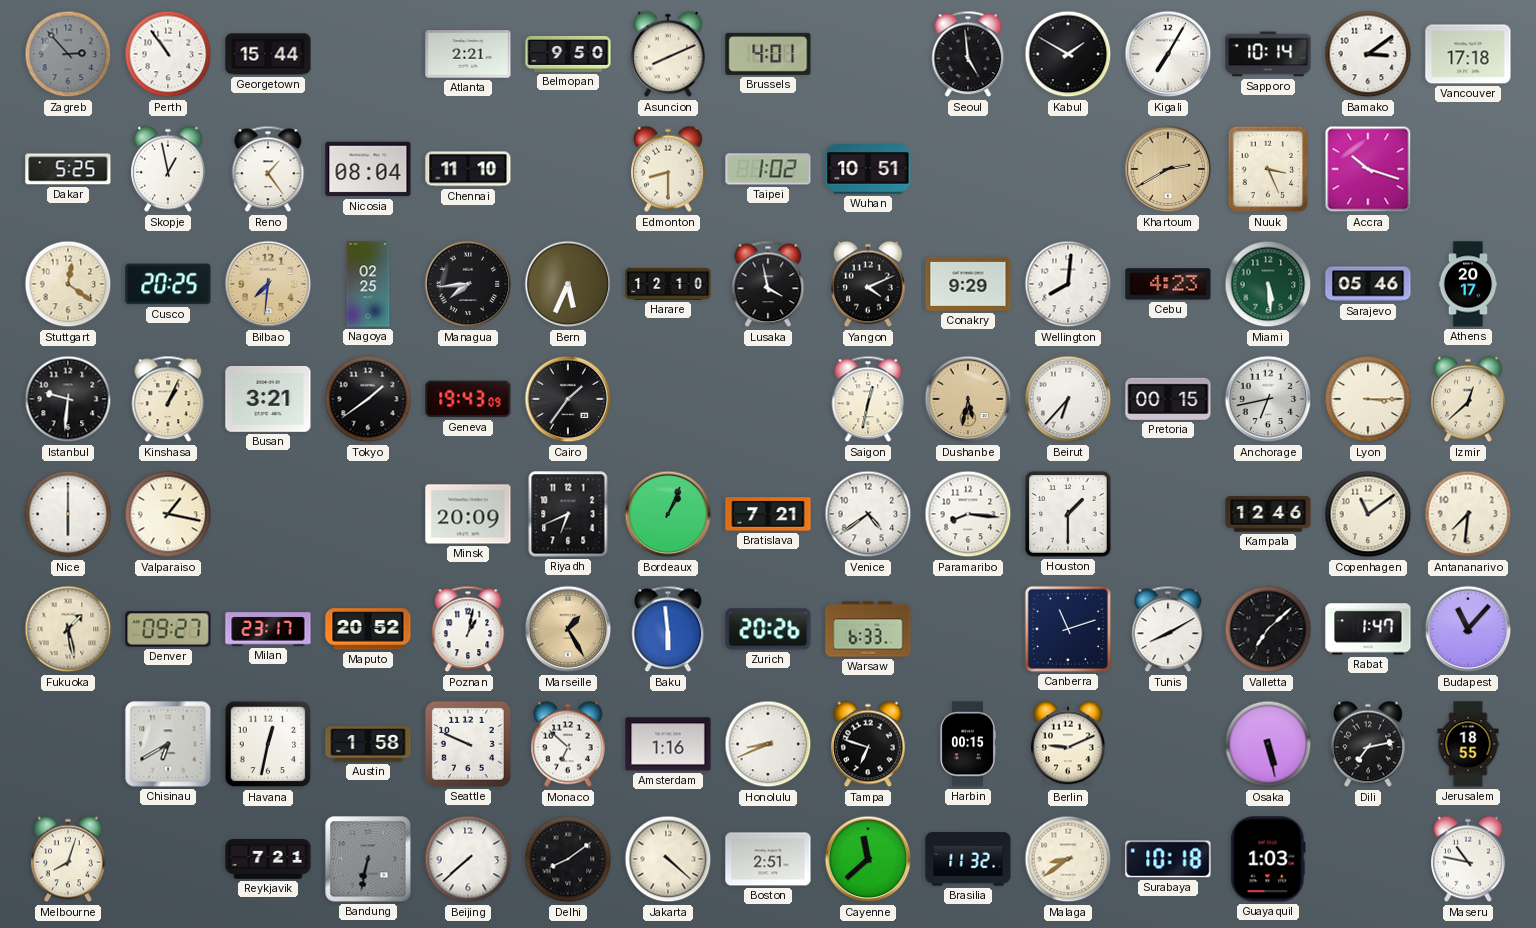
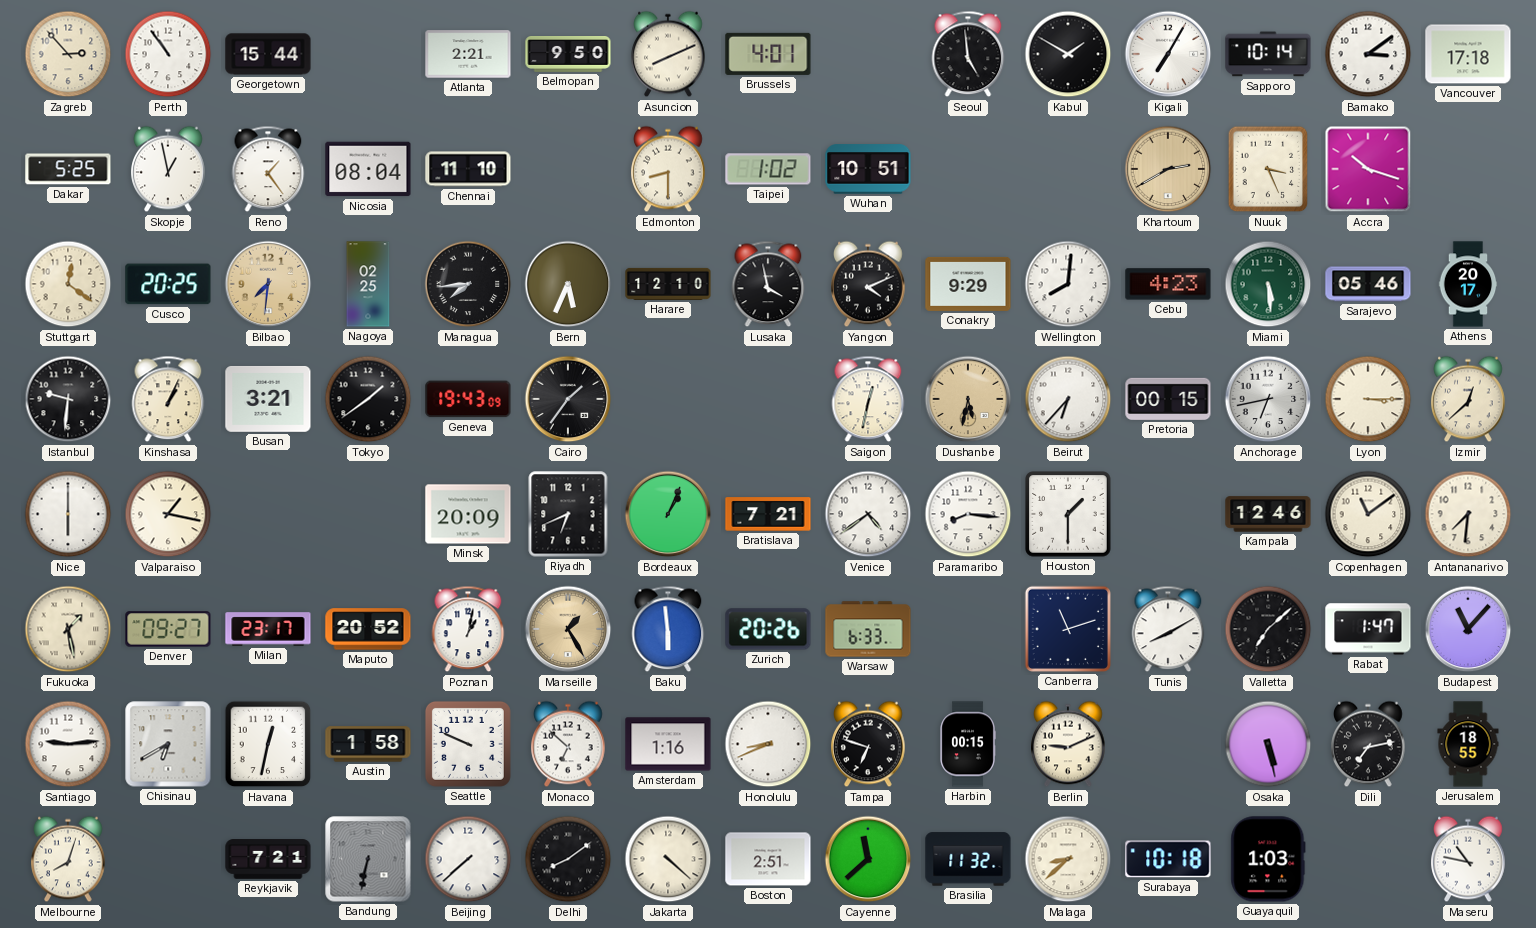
Zagreb dial: grey -> cream (68, 54)
Santiago: none -> 9:14 (68, 744)
Malaga: 8:39 -> 8:38 (1068, 859)
